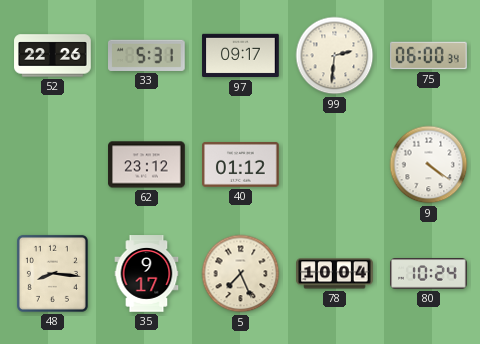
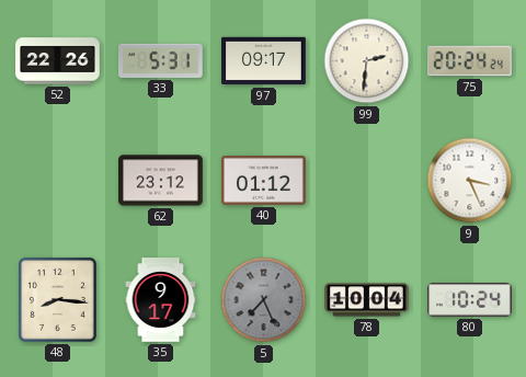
75: 06:00 -> 20:24 (470, 61)
9: 4:21 -> 3:26 (470, 181)
5 dial: cream -> grey (264, 300)
